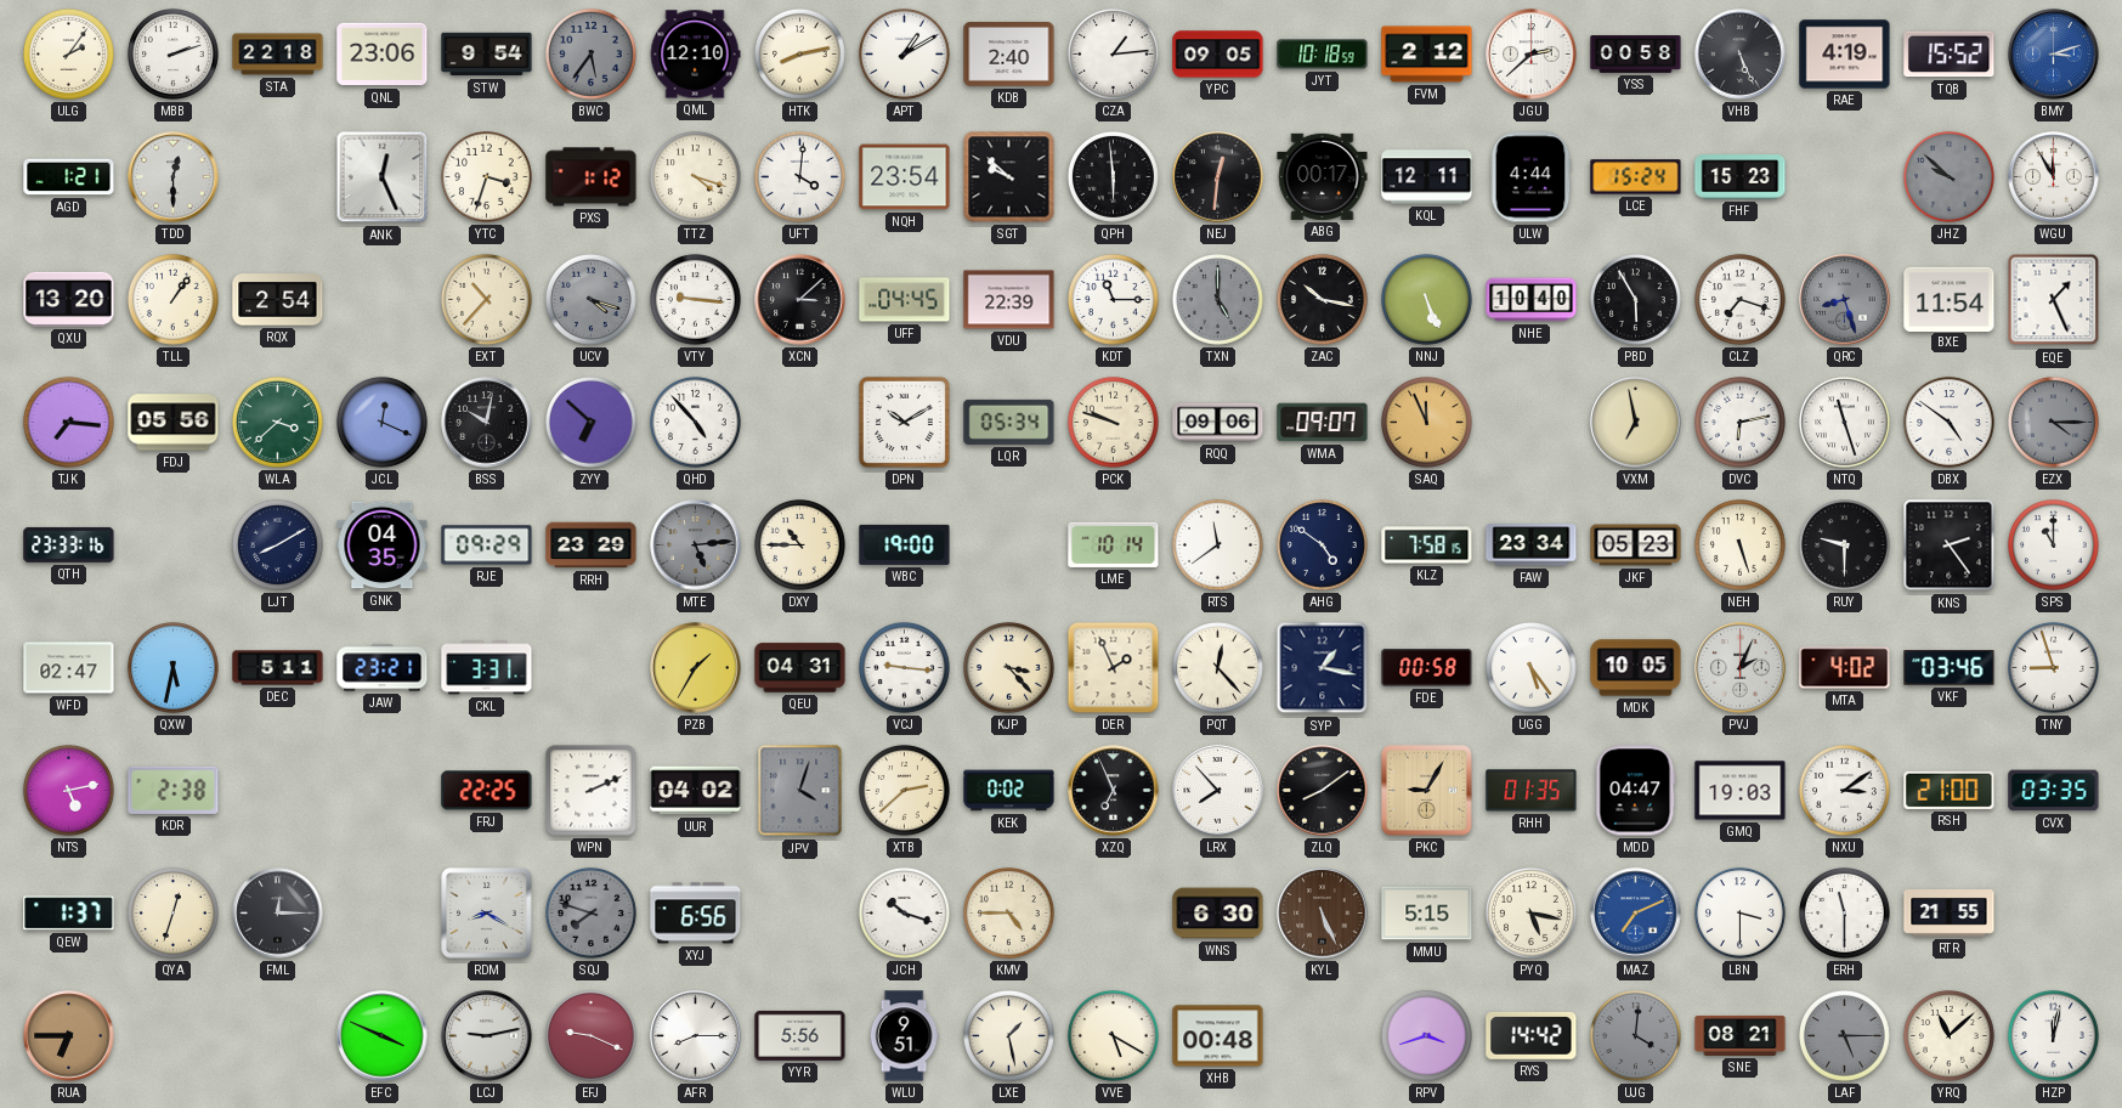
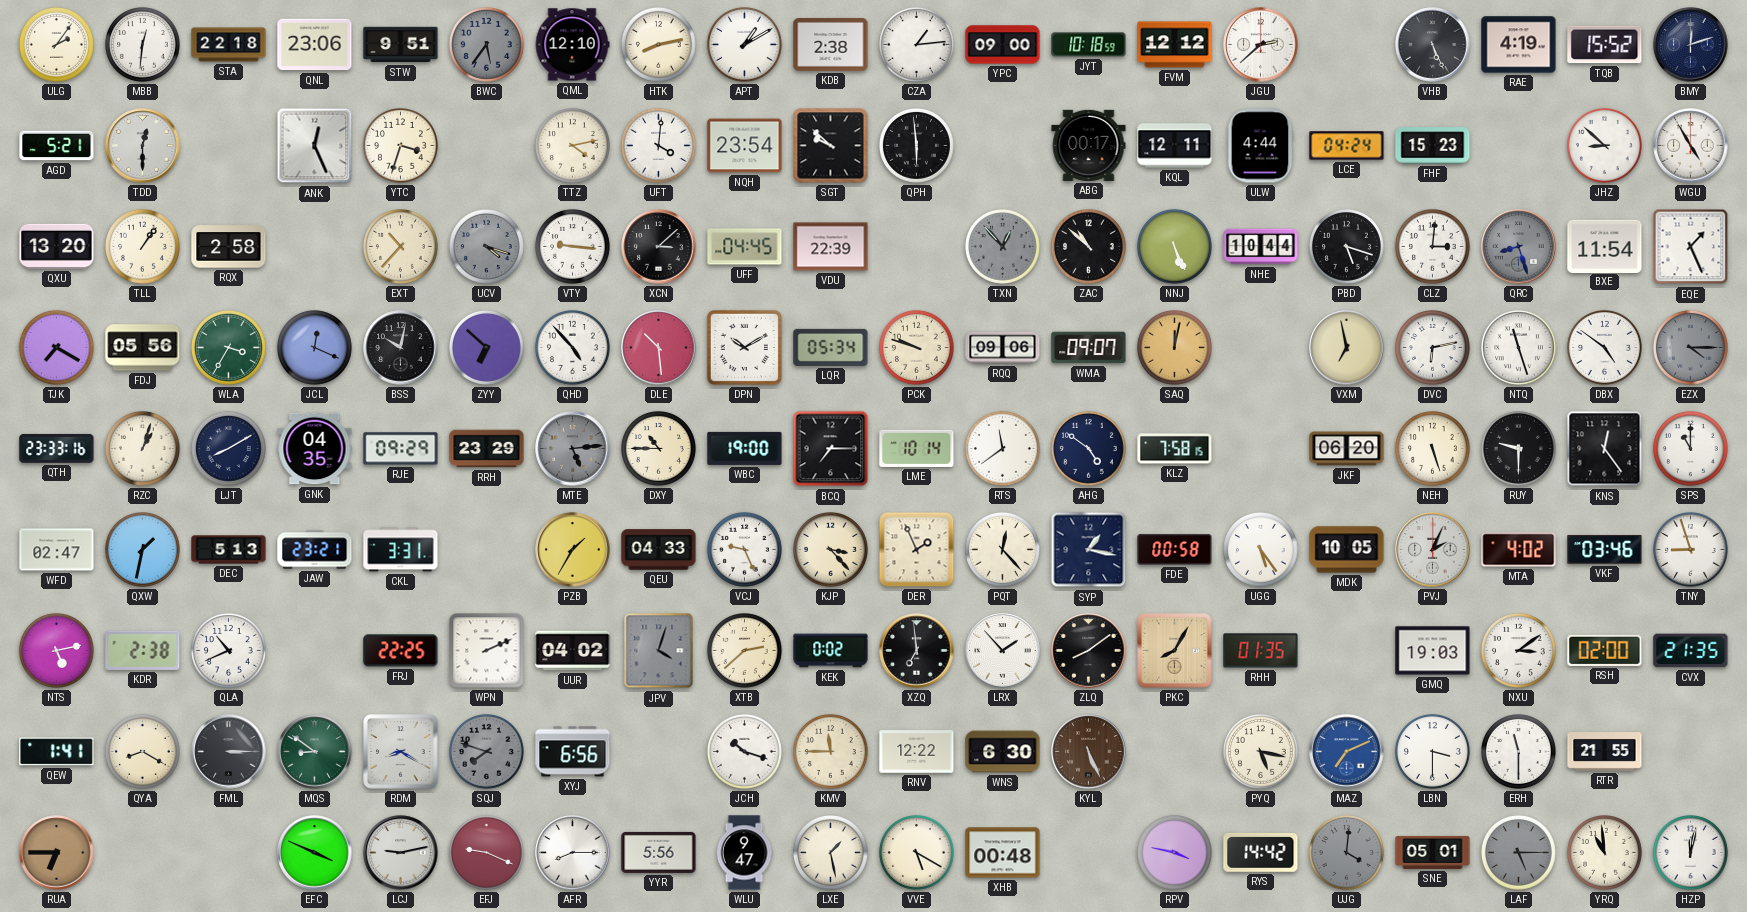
MBB: 2:12 -> 12:31 (142, 44)
STW: 9:54 -> 9:51 (401, 45)
KDB: 2:40 -> 2:38 (831, 45)
YPC: 09:05 -> 09:00 (1003, 45)
FVM: 2:12 -> 12:12 (1175, 45)
YSS: 00:58 -> none (1636, 55)
BMY: 3:12 -> 12:12 (1691, 45)
BMY dial: blue -> navy (1691, 45)
AGD: 1:21 -> 5:21 (57, 146)
PXS: 1:12 -> none (592, 177)
TTZ: 4:18 -> 4:13 (572, 145)
NEJ: 12:31 -> none (1218, 177)
LCE: 15:24 -> 04:24 (1347, 146)
JHZ: 9:52 -> 8:52 (1604, 145)
JHZ dial: grey -> white (1604, 145)
WGU: 11:55 -> 4:55 (1691, 146)
RQX: 2:54 -> 2:58 (229, 247)
KDT: 11:15 -> none (1113, 299)
TXN: 5:00 -> 12:53 (1002, 246)
ZAC: 10:17 -> 10:52 (1088, 246)
NHE: 10:40 -> 10:44 (1261, 247)
PBD: 5:55 -> 5:18 (1346, 246)
CLZ: 7:18 -> 3:01 (1432, 246)
TJK: 7:16 -> 7:20 (56, 347)
WLA: 3:38 -> 3:35 (228, 347)
DLE: none -> 10:29 (659, 348)
SAQ: 11:56 -> 12:02 (1174, 347)
RZC: none -> 1:03 (142, 448)
BCQ: none -> 7:15 (831, 449)
FAW: 23:34 -> none (1532, 545)
JKF: 05:23 -> 06:20 (1347, 449)
KNS: 2:24 -> 12:24 (1605, 449)
QXW: 5:32 -> 1:32 (142, 549)
DEC: 5:11 -> 5:13 (229, 550)
QEU: 04:31 -> 04:33 (659, 550)
VCJ: 9:16 -> 9:26 (744, 549)
QLA: none -> 10:41 (228, 650)
XZQ: 6:56 -> 6:59 (917, 651)
LRX: 7:53 -> 1:53 (1003, 651)
PKC: 9:05 -> 8:05 (1175, 651)
MDD: 04:47 -> none (1636, 791)
RSH: 21:00 -> 02:00 (1605, 650)
CVX: 03:35 -> 21:35 (1691, 651)
QEW: 1:37 -> 1:41 (57, 752)
QYA: 12:33 -> 8:20 (142, 751)
FML: 12:15 -> 3:15 (229, 752)
MQS: none -> 8:51 (315, 752)
KMV: 4:45 -> 11:45 (830, 751)
RNV: none -> 12:22 (917, 752)
MMU: 5:15 -> none (1427, 914)
WLU: 9:51 -> 9:47 (744, 853)
RPV: 3:42 -> 3:47 (1174, 852)
SNE: 08:21 -> 05:01 (1433, 852)
YRQ: 11:08 -> 10:59 (1604, 852)
